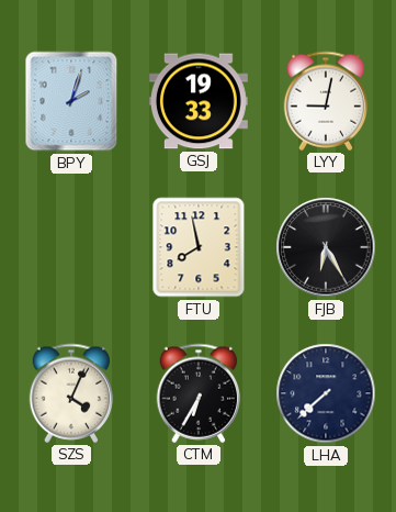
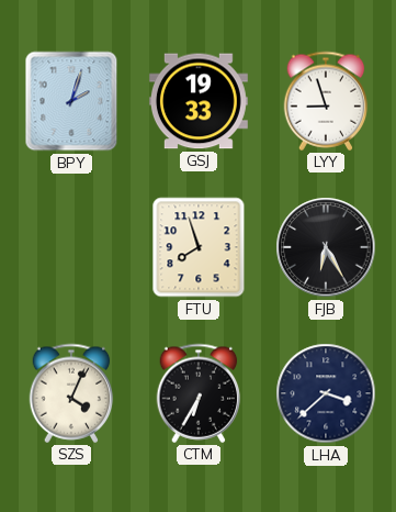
LYY: 9:02 -> 8:57 (326, 101)
FTU: 7:58 -> 7:57 (199, 247)
LHA: 7:38 -> 3:38 (326, 393)
